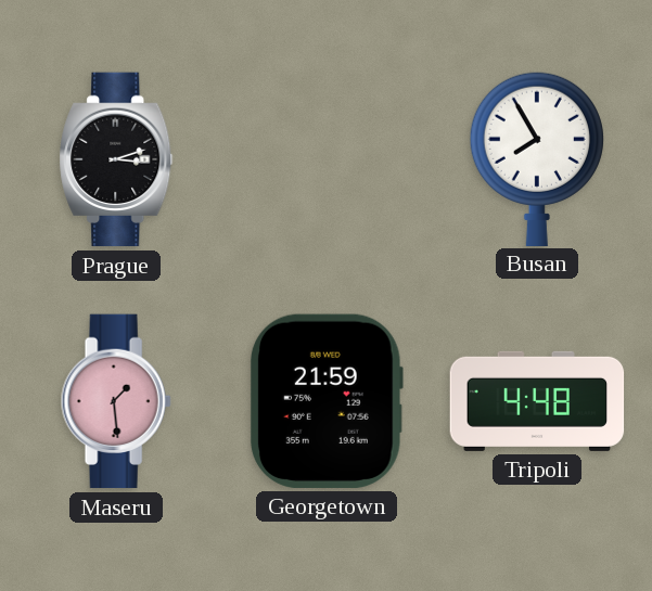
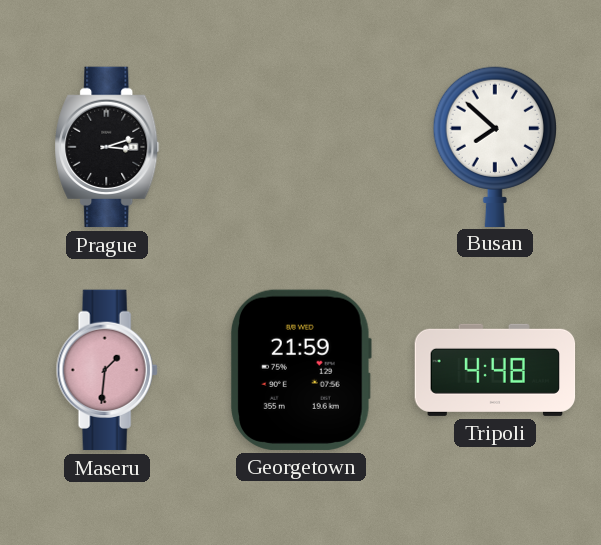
Busan: 7:55 -> 7:52 (495, 146)
Maseru: 1:29 -> 1:31 (107, 370)
